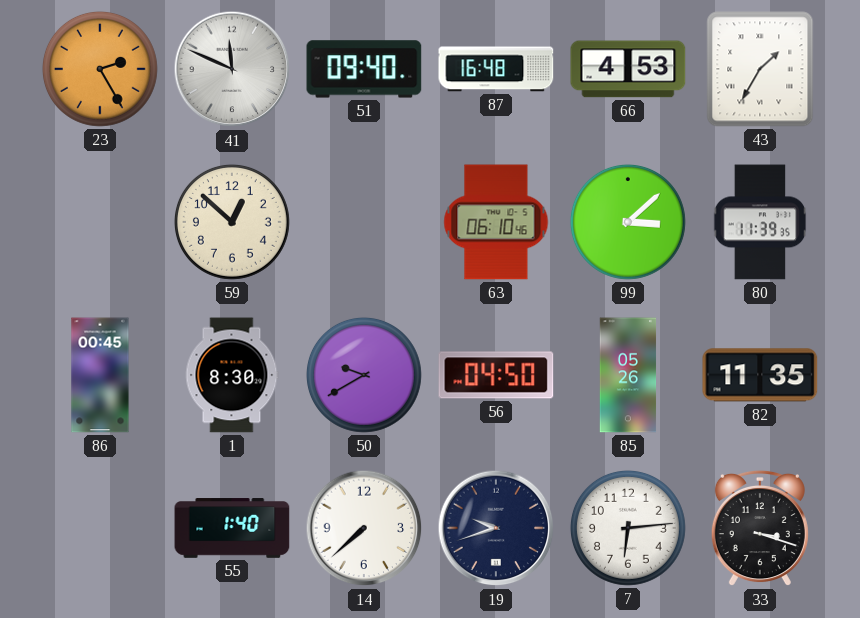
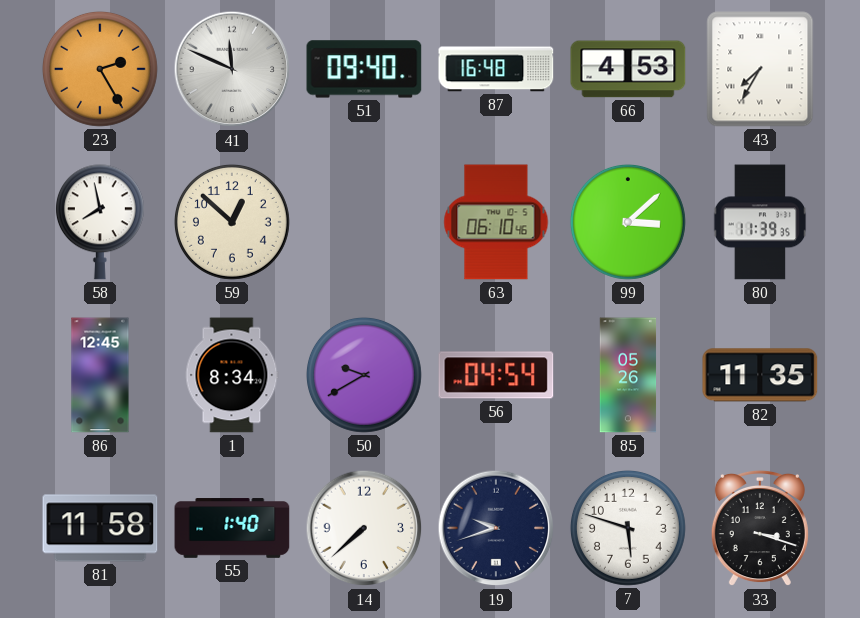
43: 1:35 -> 7:35 (760, 69)
58: none -> 7:58 (100, 222)
86: 00:45 -> 12:45 (100, 375)
1: 8:30 -> 8:34 (232, 375)
56: 04:50 -> 04:54 (496, 375)
81: none -> 11:58 (100, 528)
7: 6:14 -> 5:48 (628, 528)
